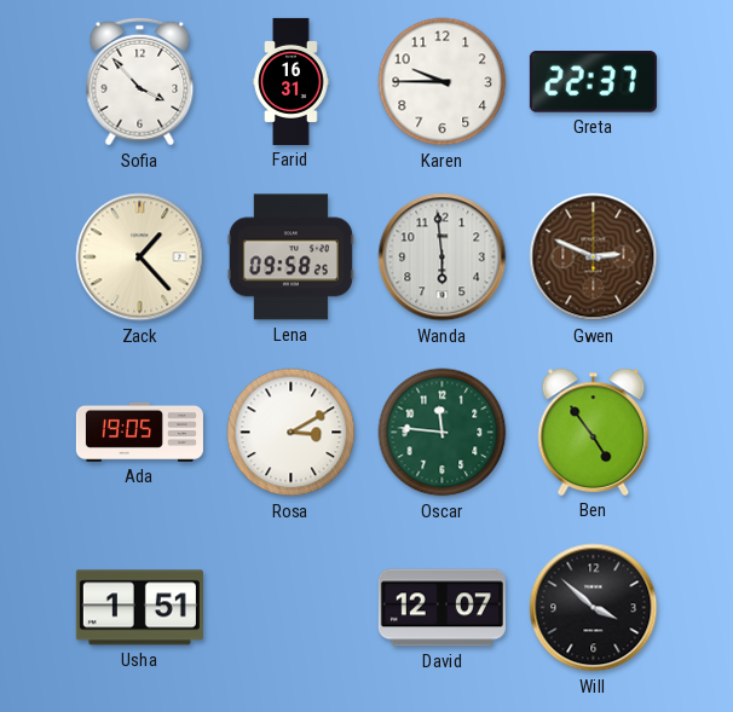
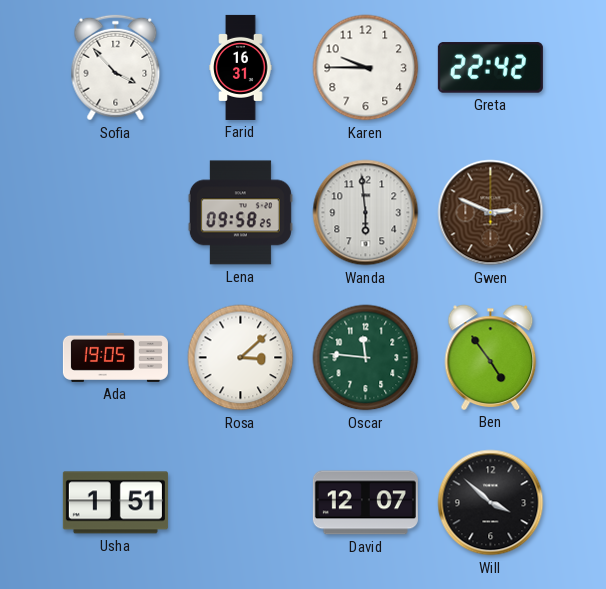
Greta: 22:37 -> 22:42 (490, 68)
Zack: 1:23 -> none (140, 257)
Rosa: 3:10 -> 3:08 (241, 358)
